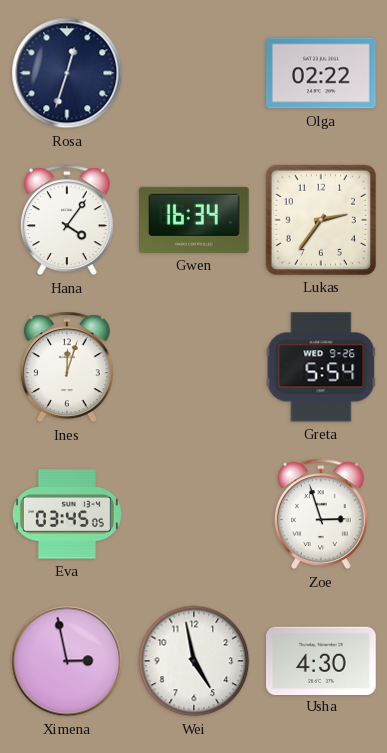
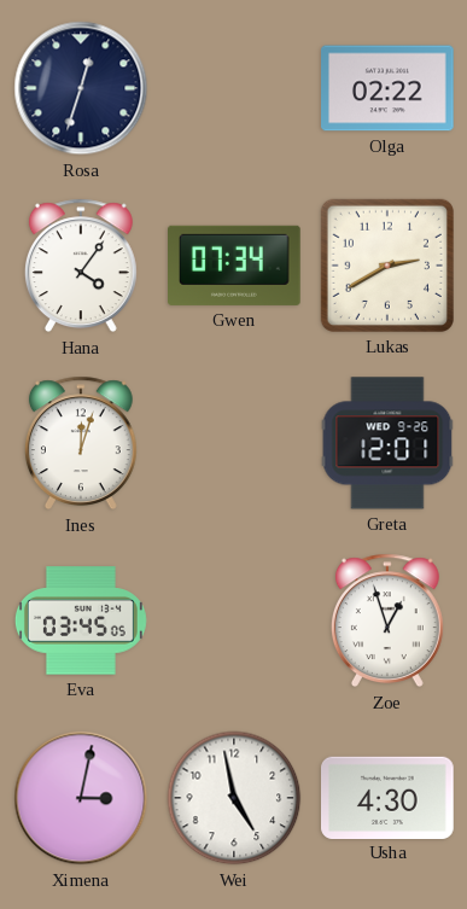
Gwen: 16:34 -> 07:34 (235, 266)
Lukas: 2:36 -> 2:40 (387, 266)
Greta: 5:54 -> 12:01 (387, 443)
Zoe: 2:57 -> 12:57 (387, 620)
Ximena: 2:58 -> 3:02 (81, 798)
